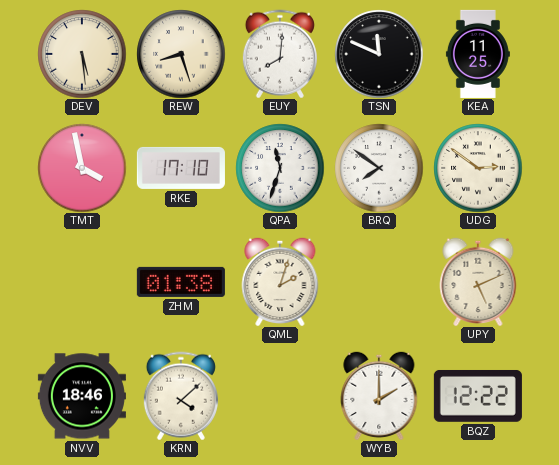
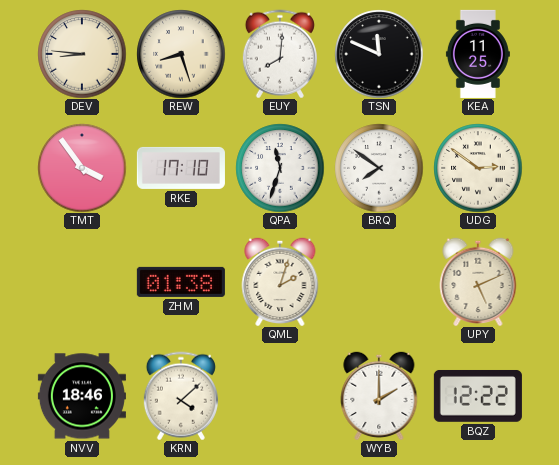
DEV: 5:29 -> 8:46 (82, 54)
TMT: 3:58 -> 3:54 (82, 168)
